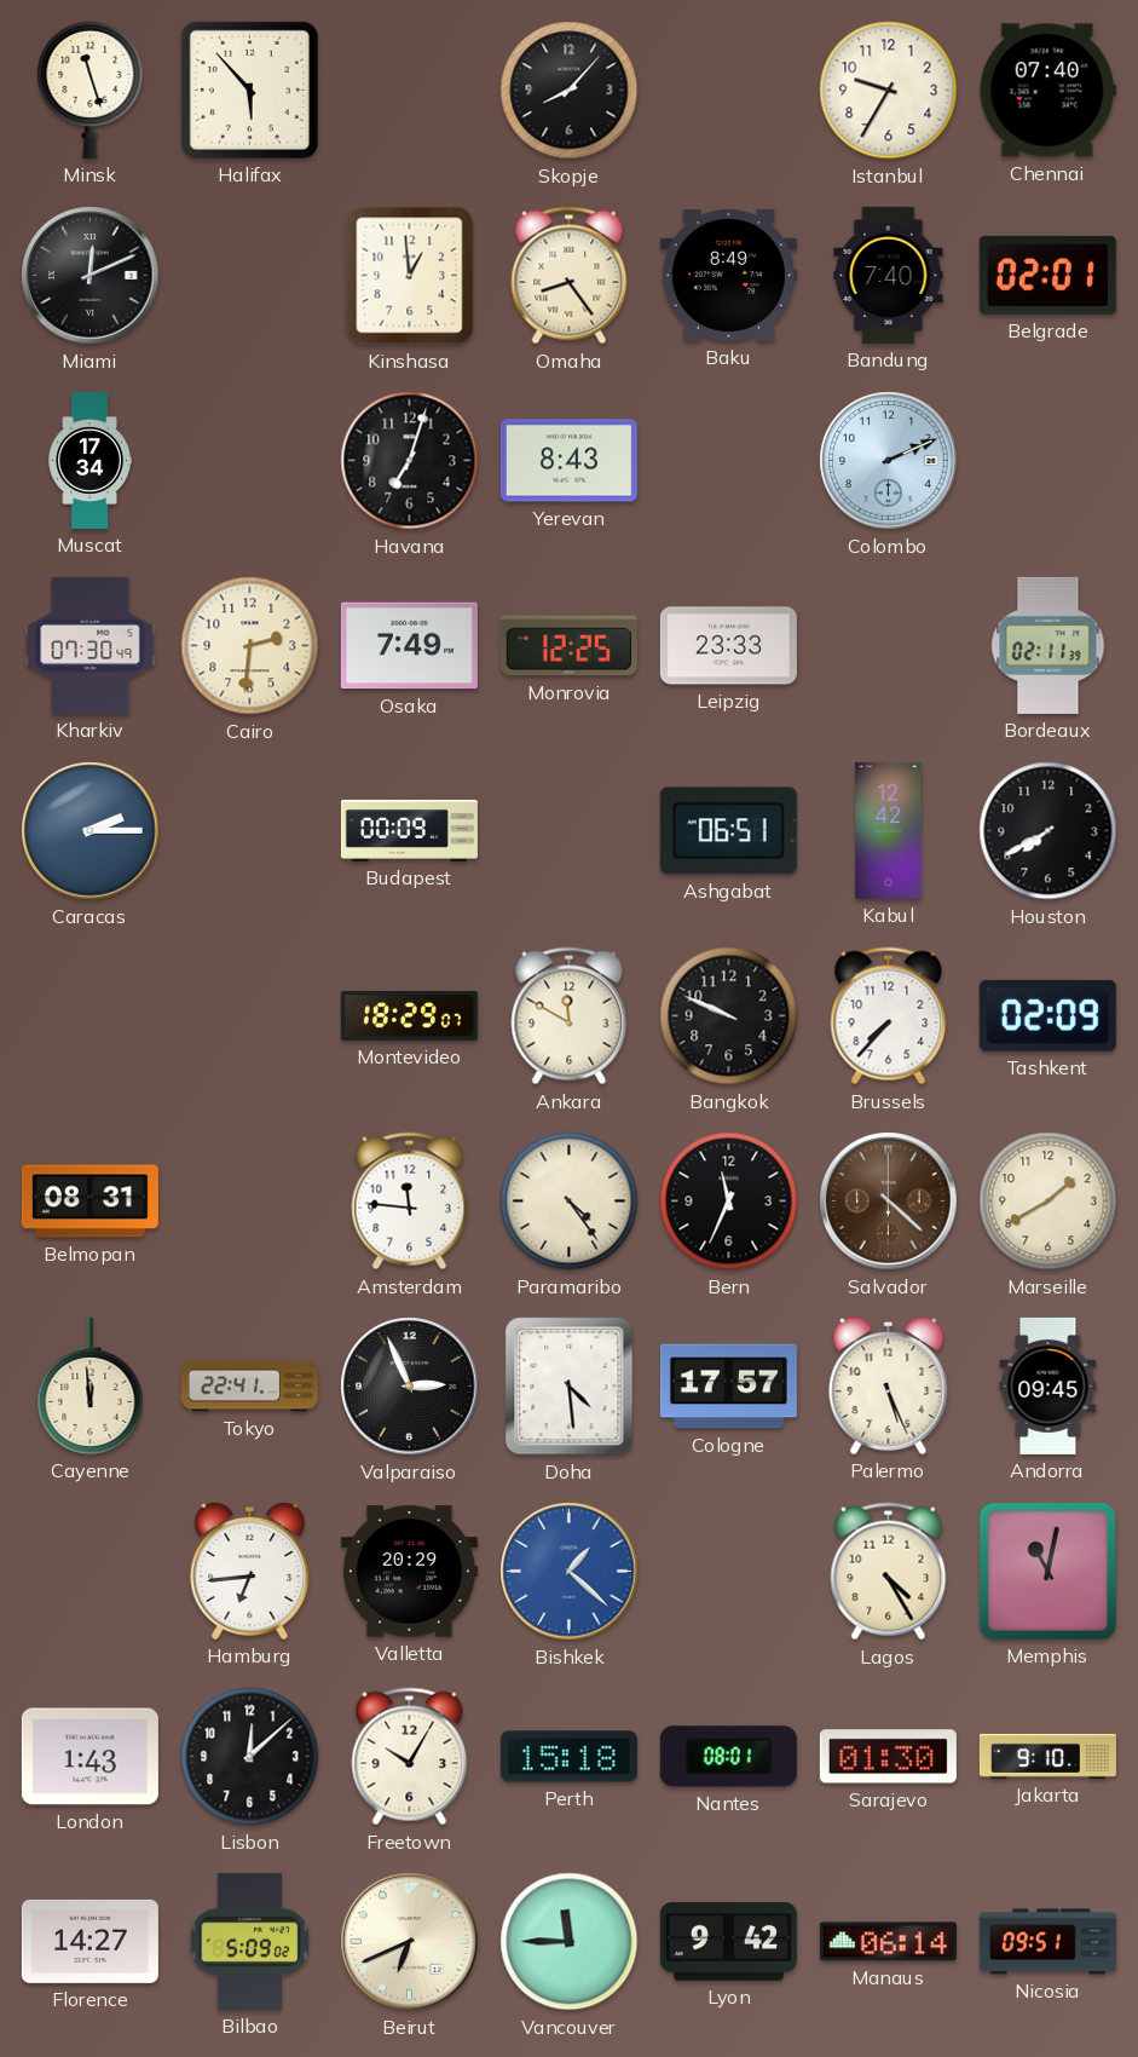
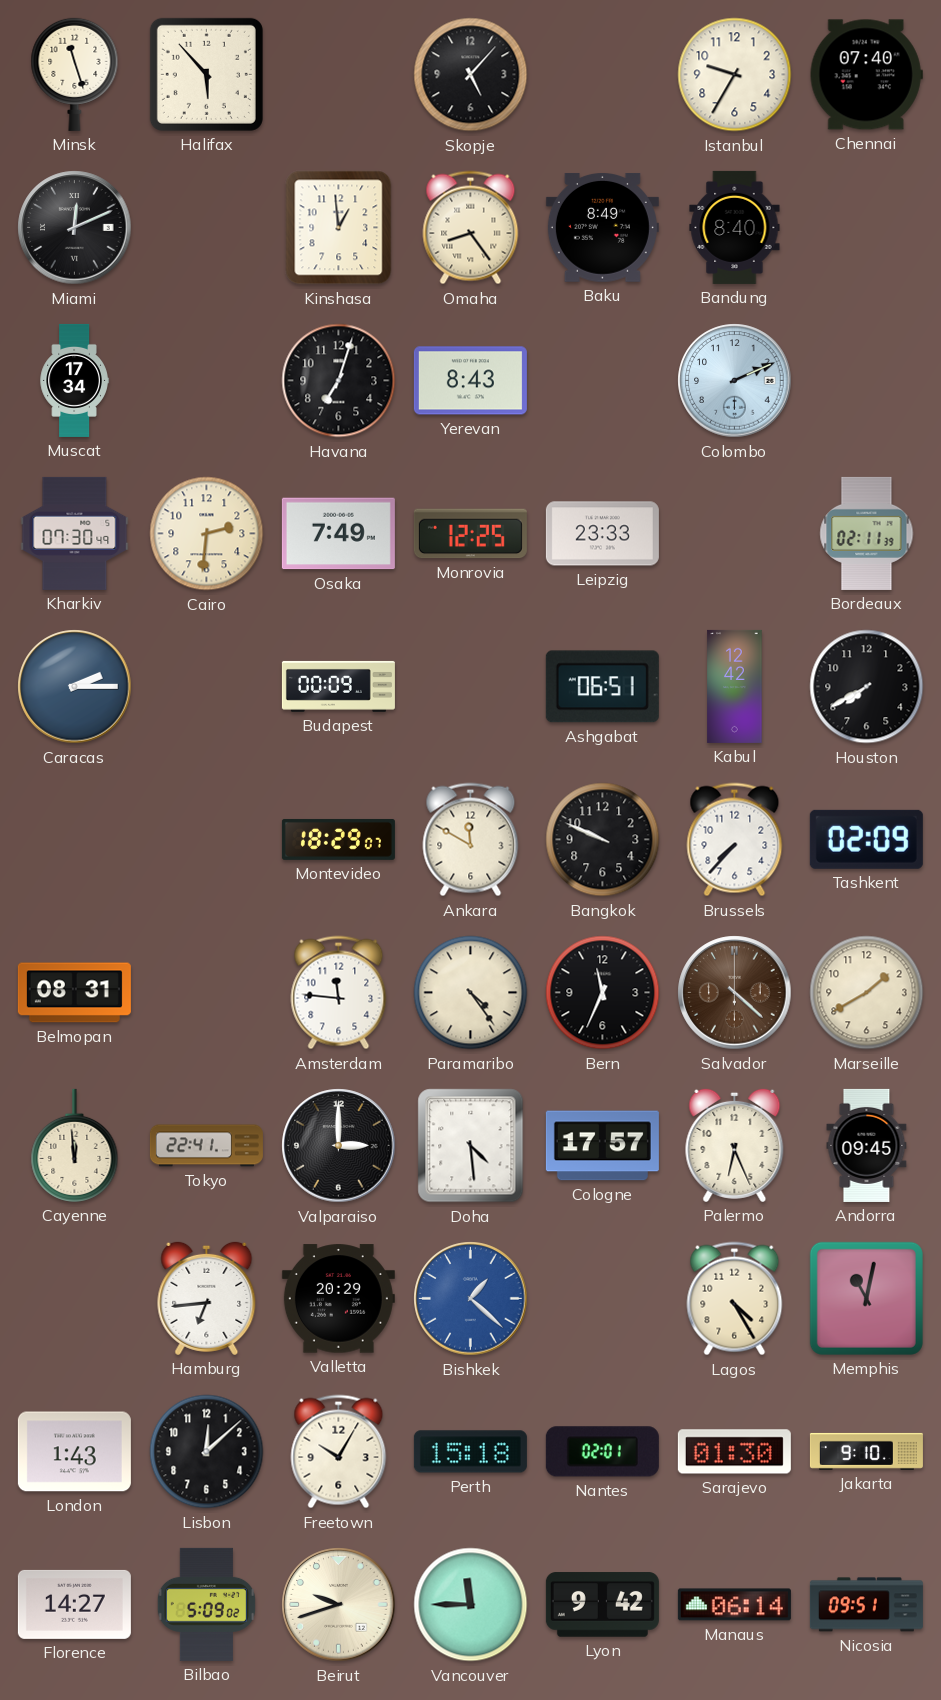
Skopje: 8:07 -> 5:07 (471, 75)
Bandung: 7:40 -> 8:40 (735, 227)
Belgrade: 02:01 -> none (1047, 275)
Valparaiso: 2:56 -> 3:00 (339, 1146)
Palermo: 5:26 -> 6:26 (735, 1145)
Nantes: 08:01 -> 02:01 (602, 1452)
Beirut: 6:41 -> 9:42 (339, 1605)
